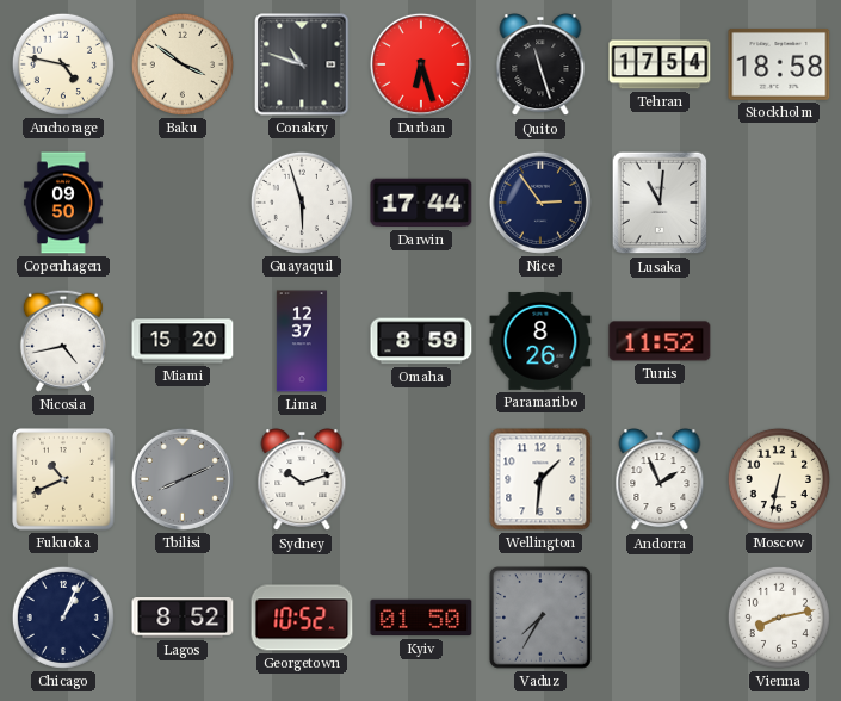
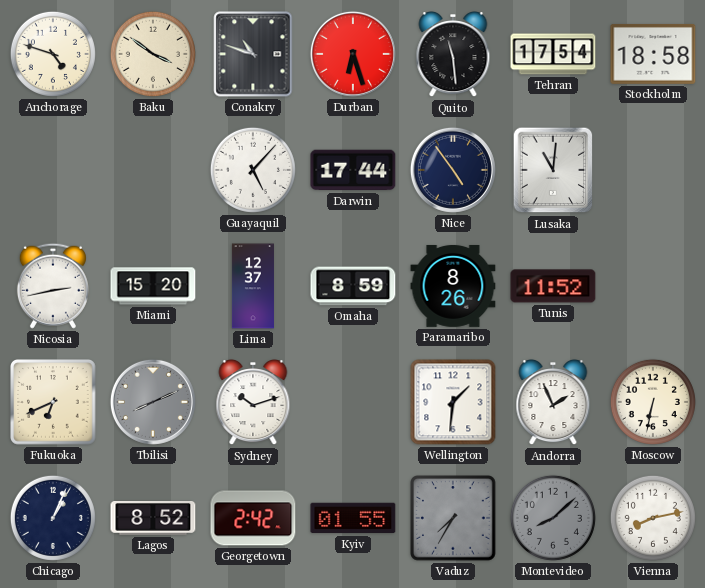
Anchorage: 4:47 -> 4:48 (53, 54)
Quito: 11:27 -> 11:29 (453, 55)
Copenhagen: 09:50 -> none (64, 203)
Guayaquil: 5:57 -> 5:07 (253, 170)
Nice: 2:54 -> 4:54 (453, 170)
Nicosia: 4:43 -> 2:43 (53, 286)
Fukuoka: 10:41 -> 6:41 (54, 403)
Georgetown: 10:52 -> 2:42 (253, 518)
Kyiv: 01:50 -> 01:55 (353, 518)
Montevideo: none -> 8:08 (553, 518)
